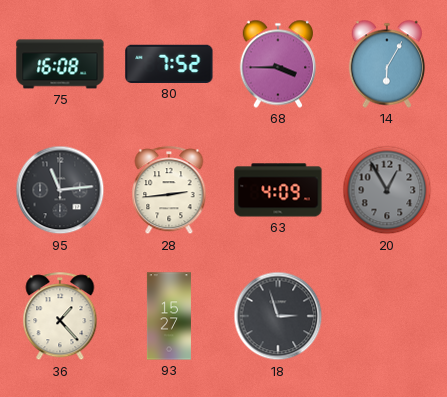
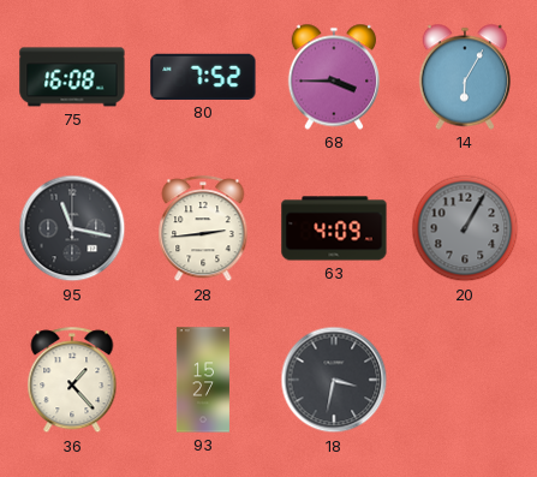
95: 11:14 -> 11:17 (72, 228)
20: 12:55 -> 1:05 (465, 228)
18: 2:57 -> 3:32 (334, 380)
